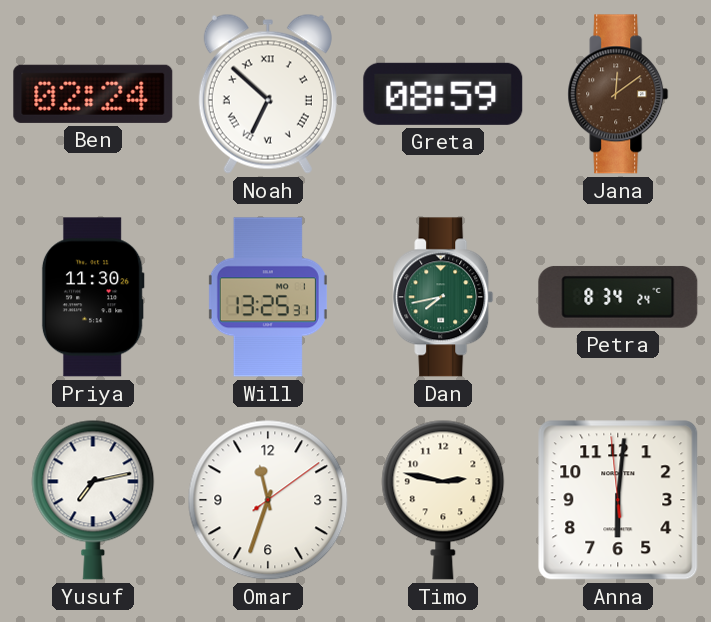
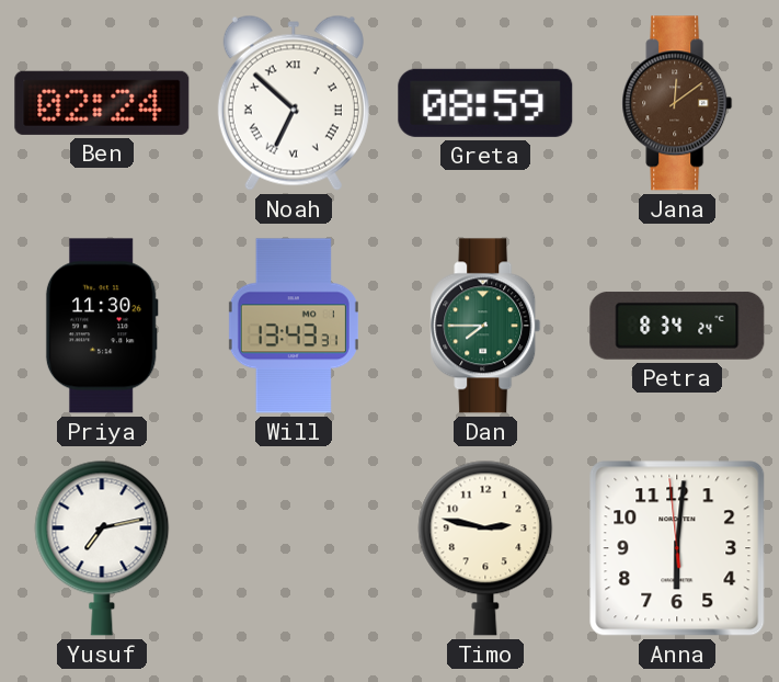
Will: 13:25 -> 13:43 (294, 326)
Dan: 7:43 -> 7:45 (485, 326)
Omar: 11:33 -> none (268, 500)
